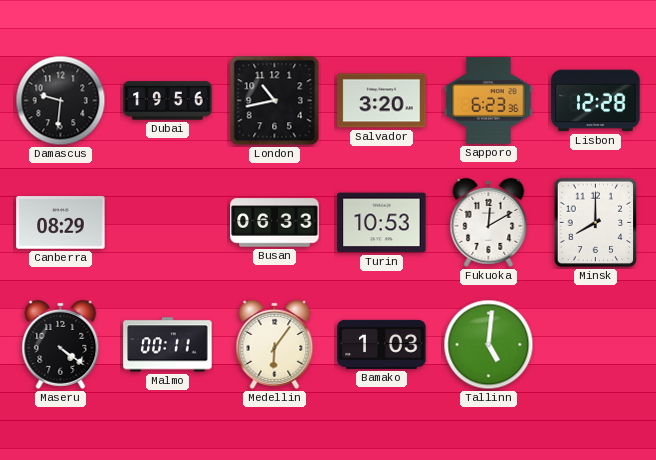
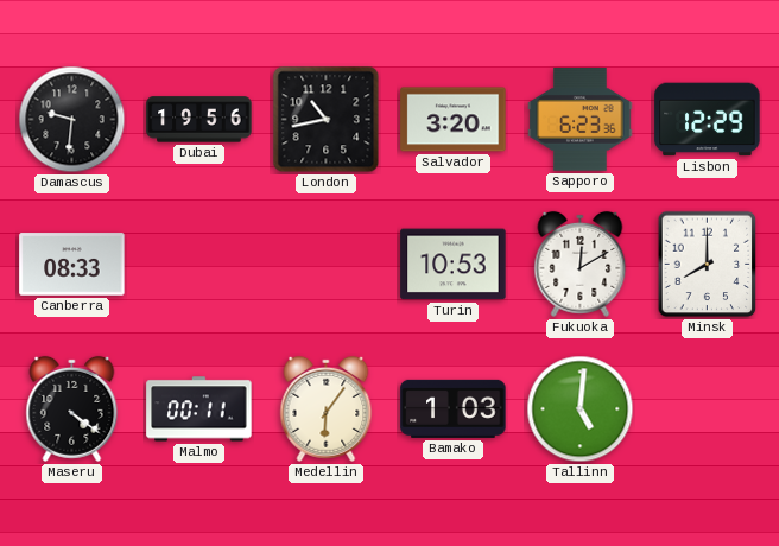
Lisbon: 12:28 -> 12:29 (708, 120)
Canberra: 08:29 -> 08:33 (72, 265)
Busan: 06:33 -> none (275, 223)
